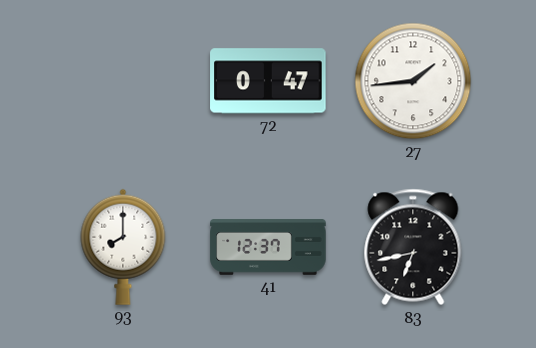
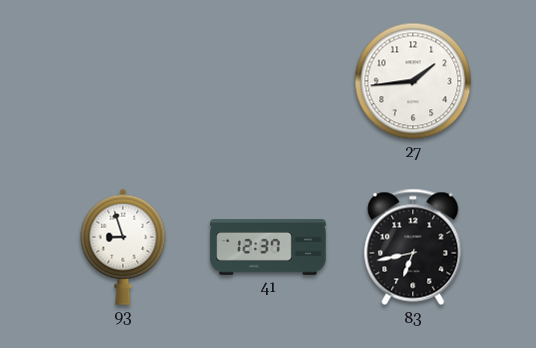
72: 0:47 -> none (268, 81)
93: 8:00 -> 8:57 (123, 247)
